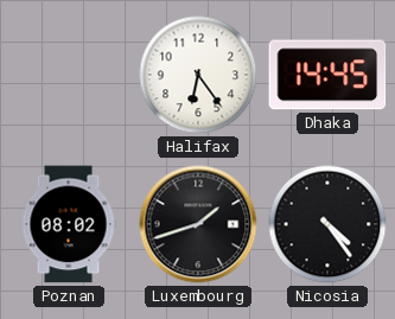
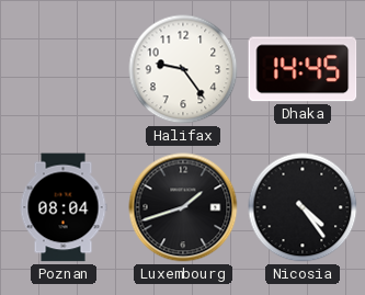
Halifax: 6:24 -> 9:24 (183, 69)
Poznan: 08:02 -> 08:04 (64, 207)
